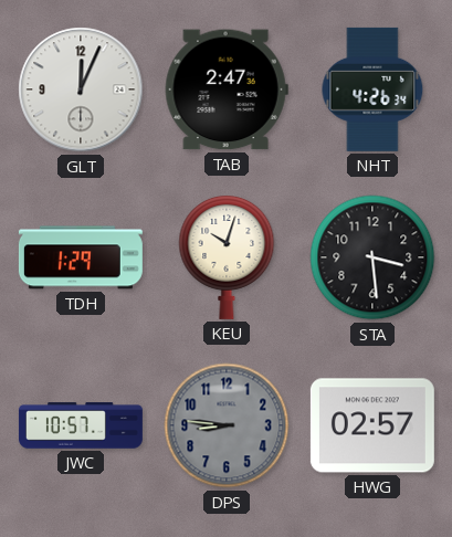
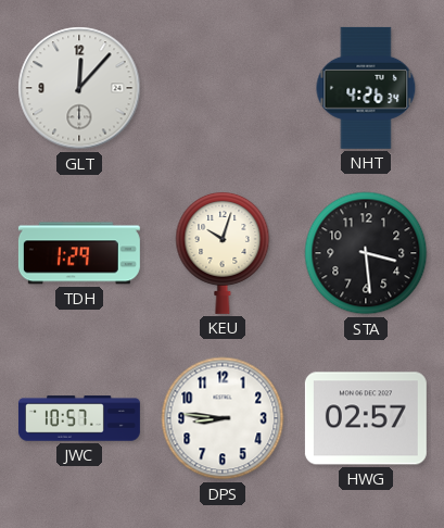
GLT: 12:04 -> 12:07 (79, 88)
TAB: 2:47 -> none (227, 89)
DPS dial: grey -> white (223, 418)
